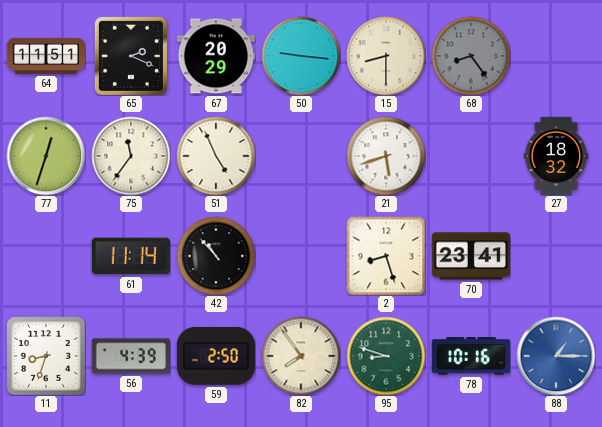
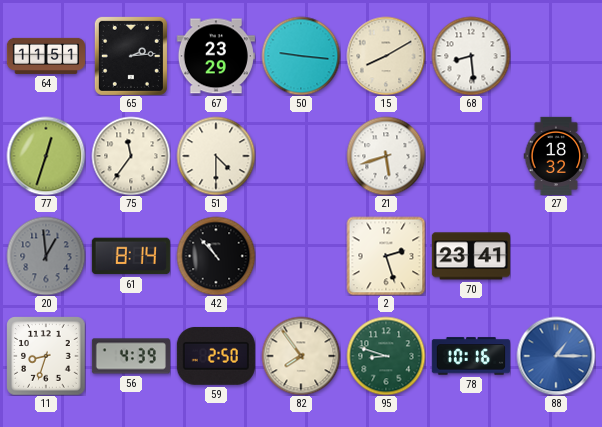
65: 2:19 -> 2:14 (131, 56)
67: 20:29 -> 23:29 (216, 56)
15: 8:30 -> 8:10 (386, 56)
68: 8:24 -> 8:29 (471, 56)
68 dial: grey -> white (471, 56)
51: 4:56 -> 4:30 (216, 156)
20: none -> 12:59 (46, 256)
61: 11:14 -> 8:14 (131, 256)
2: 8:27 -> 2:27 (386, 256)
